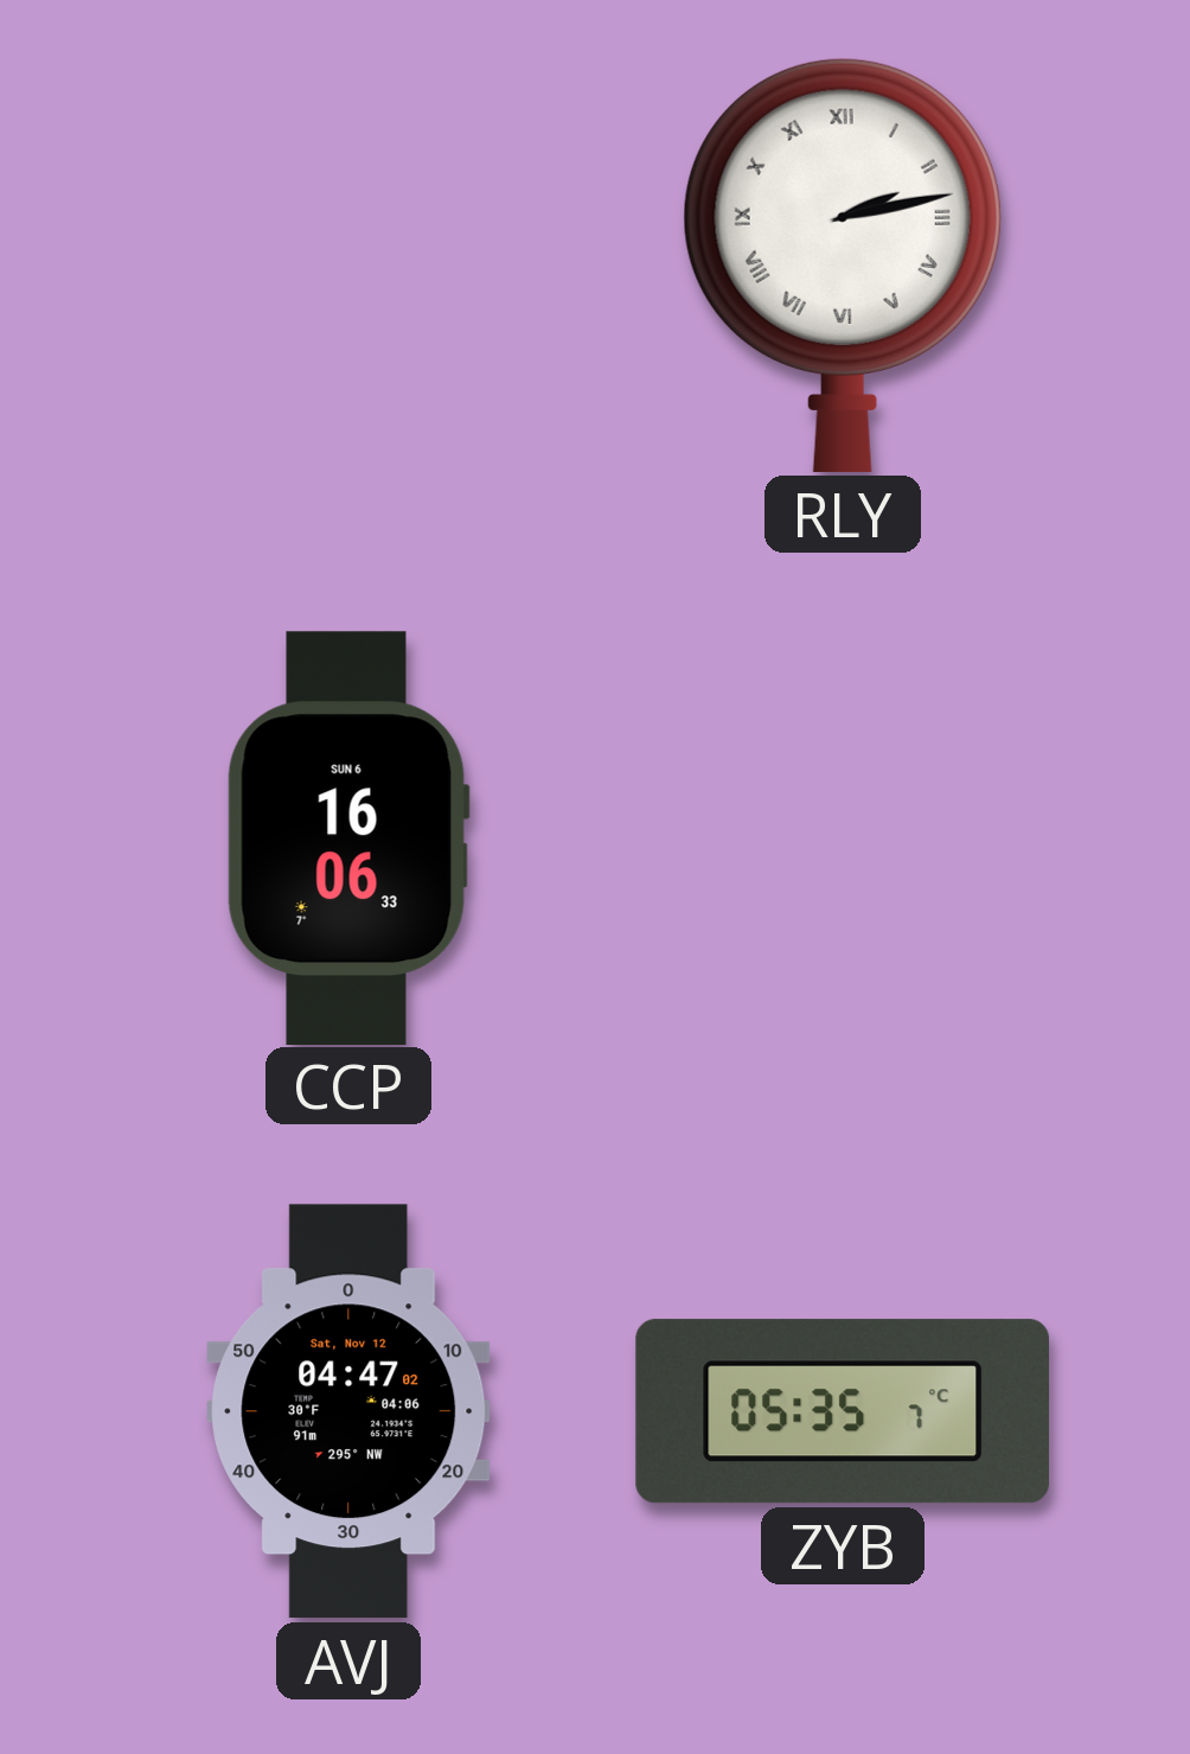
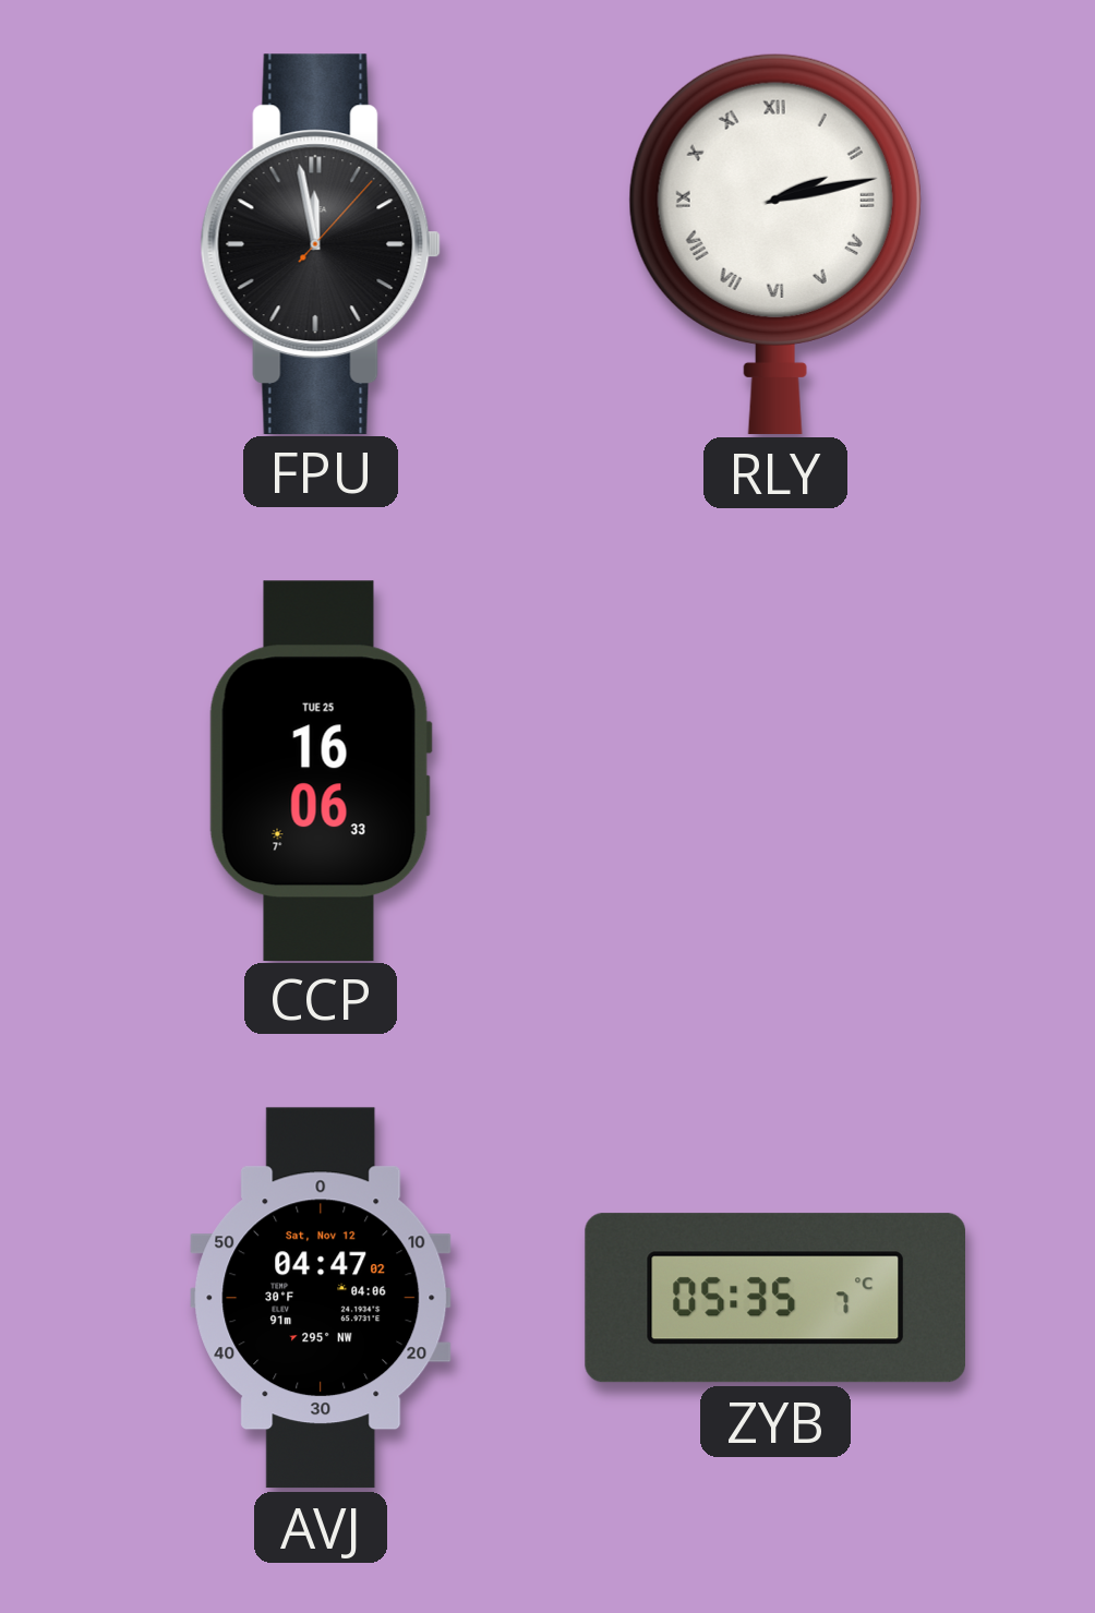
FPU: none -> 11:58 (321, 243)
CCP date: SUN 6 -> TUE 25 (321, 770)
